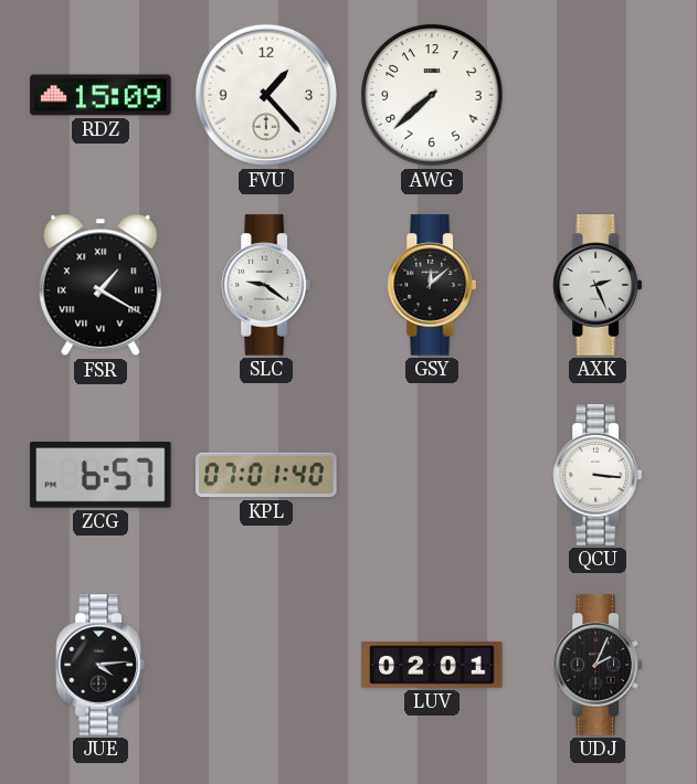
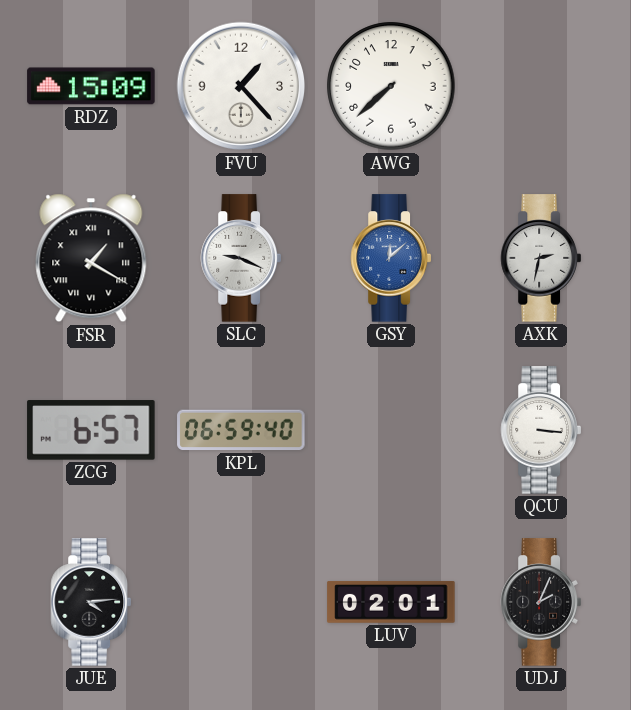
SLC: 9:21 -> 9:19 (240, 258)
GSY dial: black -> blue (390, 258)
AXK: 2:26 -> 2:32 (540, 258)
KPL: 07:01 -> 06:59 (241, 430)
